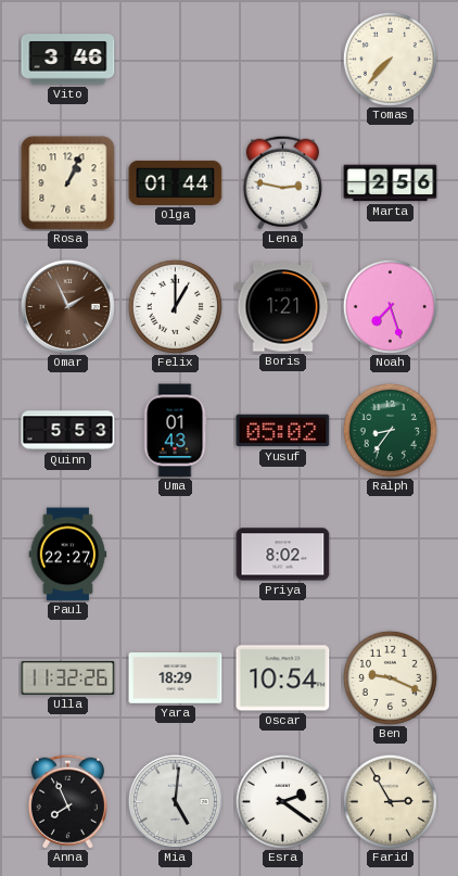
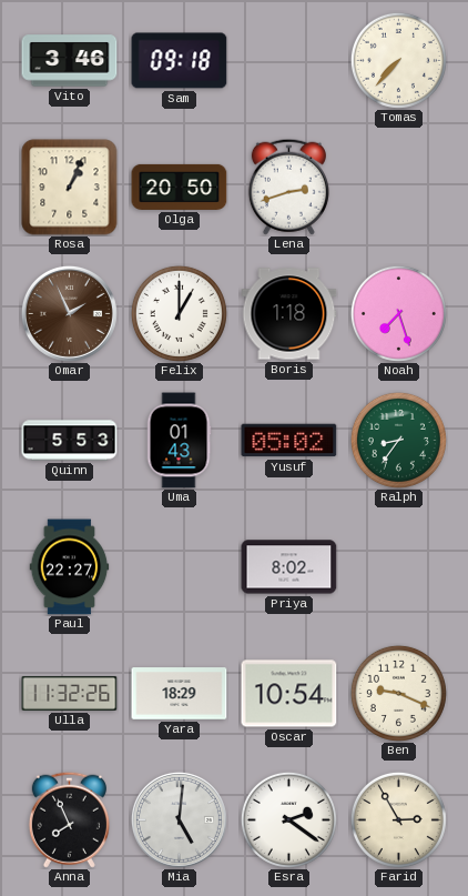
Sam: none -> 09:18 (180, 61)
Olga: 01:44 -> 20:50 (180, 187)
Lena: 2:47 -> 2:42 (288, 187)
Marta: 2:56 -> none (391, 183)
Boris: 1:21 -> 1:18 (289, 314)
